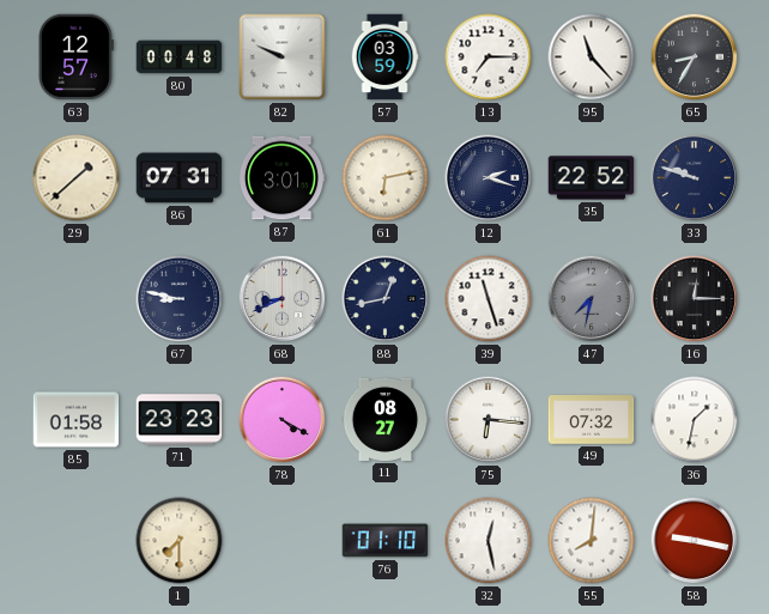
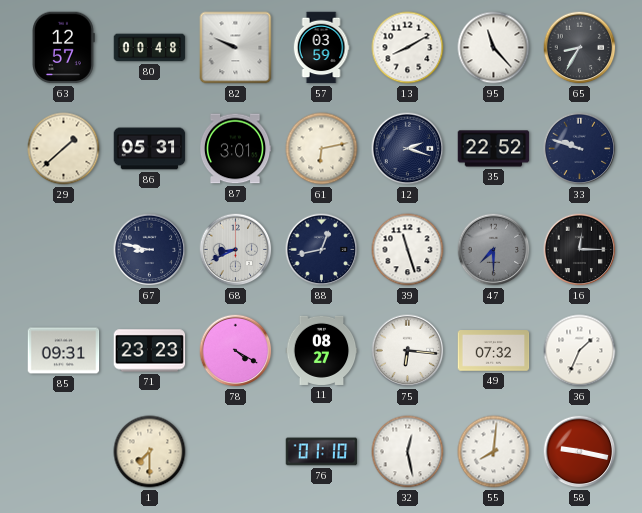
13: 7:15 -> 8:10 (408, 48)
86: 07:31 -> 05:31 (150, 149)
47: 7:32 -> 7:30 (494, 250)
85: 01:58 -> 09:31 (64, 351)
36: 1:32 -> 1:34 (580, 351)
